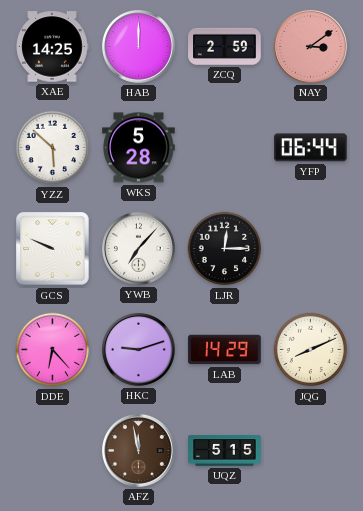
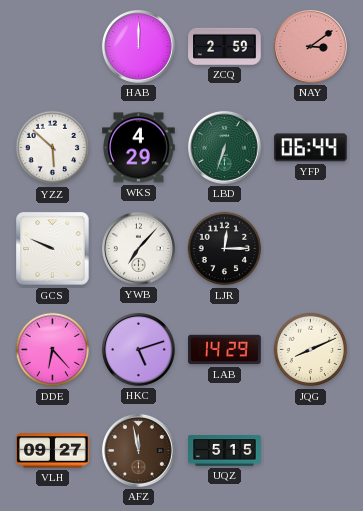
XAE: 14:25 -> none (52, 47)
WKS: 5:28 -> 4:29 (139, 148)
LBD: none -> 6:33 (224, 147)
HKC: 9:12 -> 5:12 (138, 349)
VLH: none -> 09:27 (53, 451)
